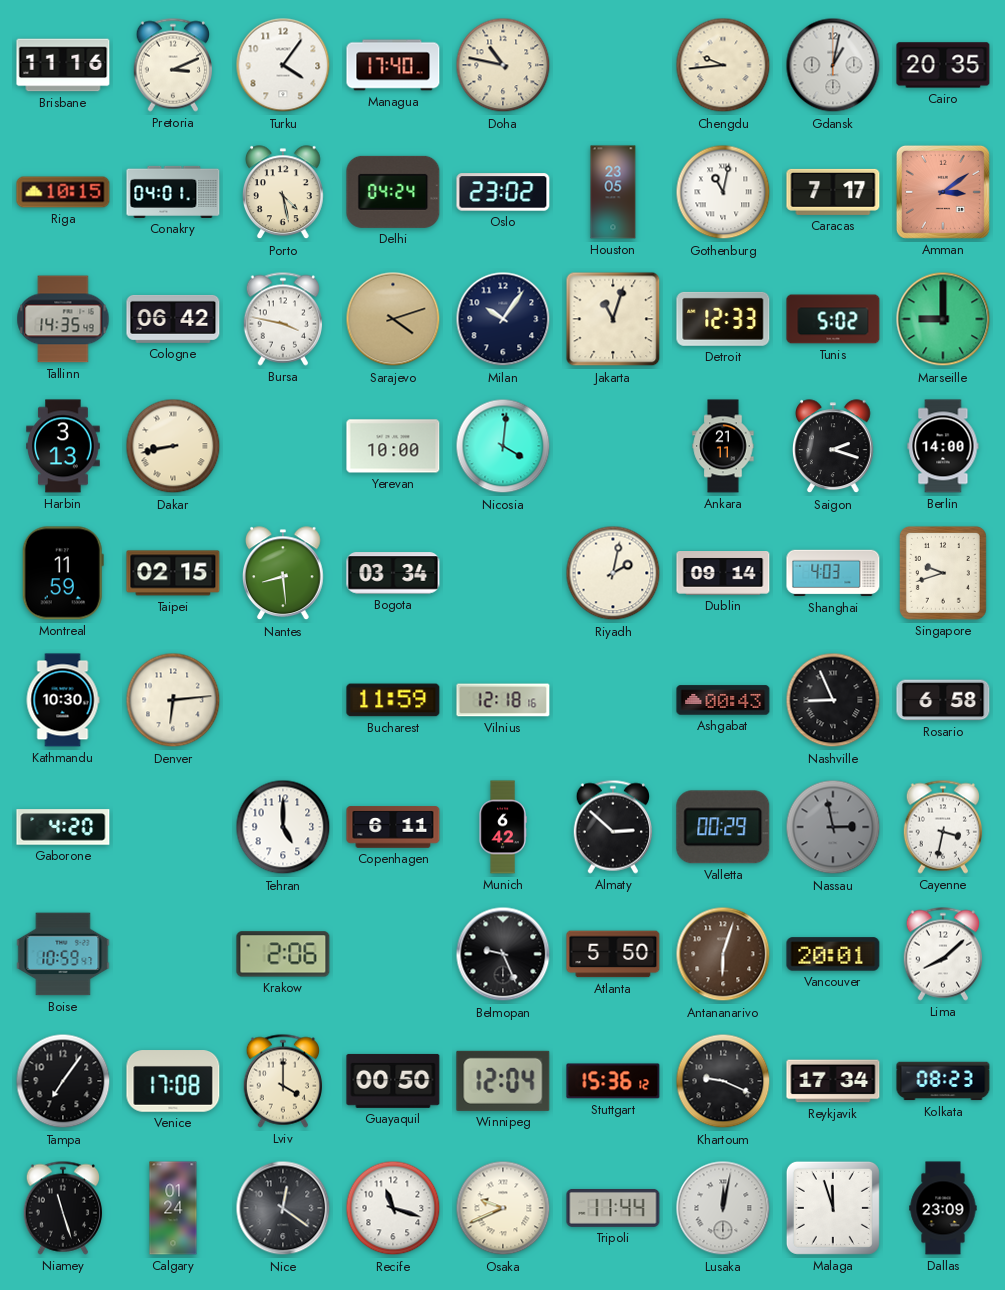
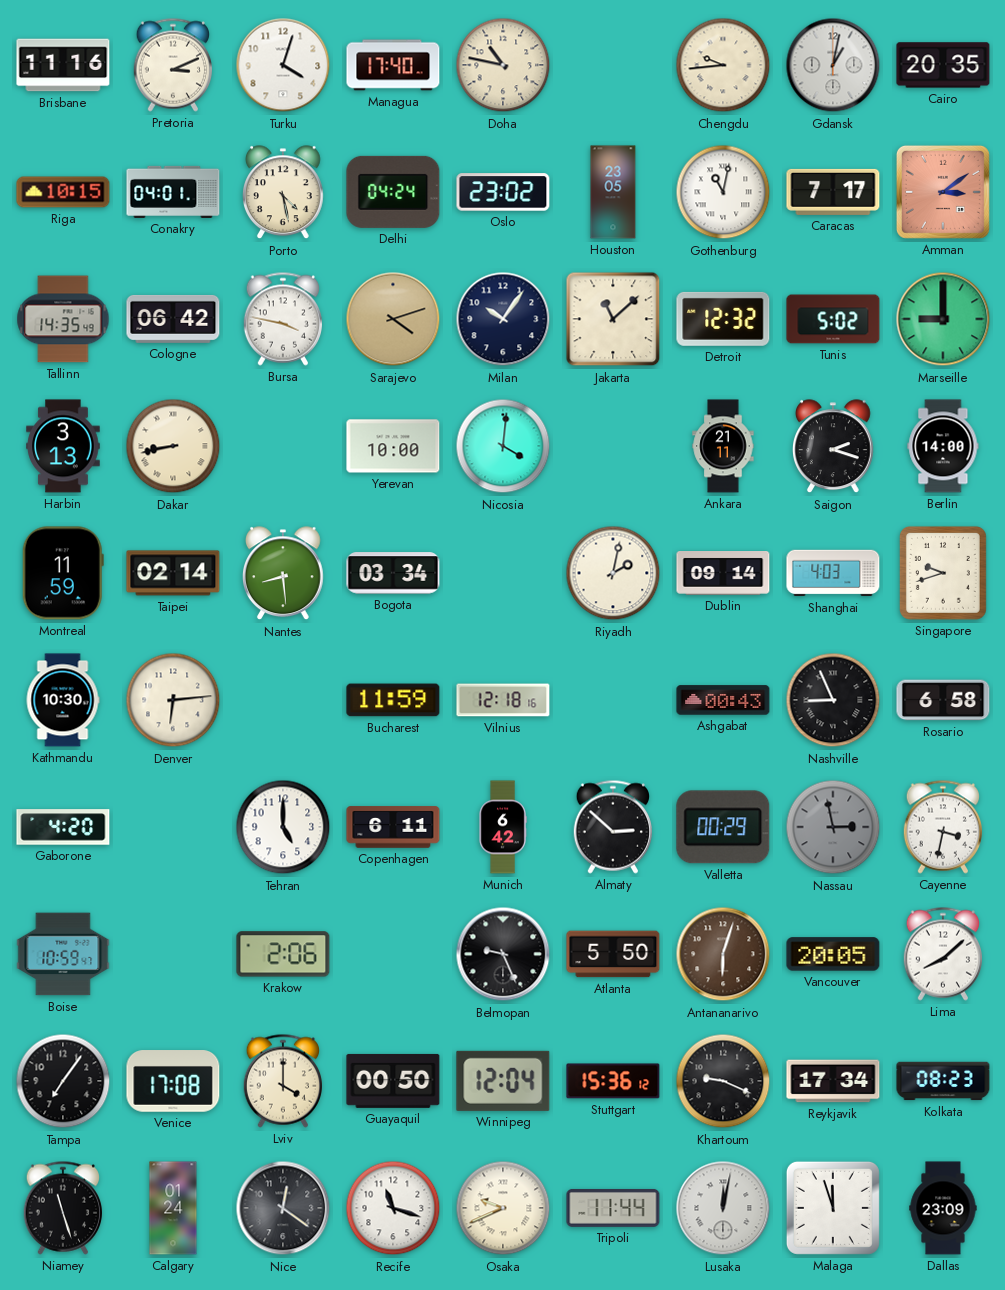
Turku: 4:06 -> 4:03 (283, 65)
Jakarta: 11:03 -> 11:08 (613, 319)
Detroit: 12:33 -> 12:32 (723, 319)
Taipei: 02:15 -> 02:14 (173, 573)
Vancouver: 20:01 -> 20:05 (833, 954)
